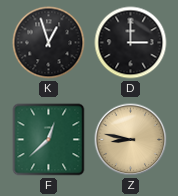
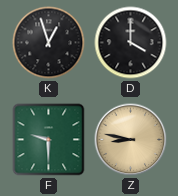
D: 3:00 -> 4:00 (131, 43)
F: 12:38 -> 9:30 (49, 140)
